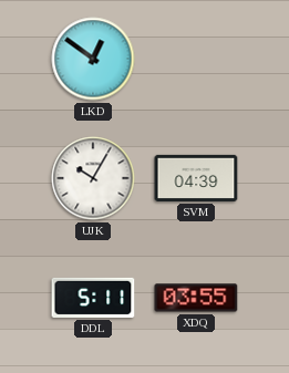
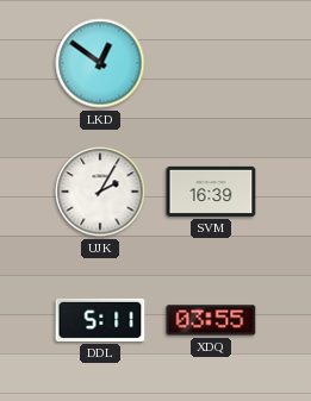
UJK: 10:05 -> 2:05 (100, 192)
SVM: 04:39 -> 16:39 (211, 192)
